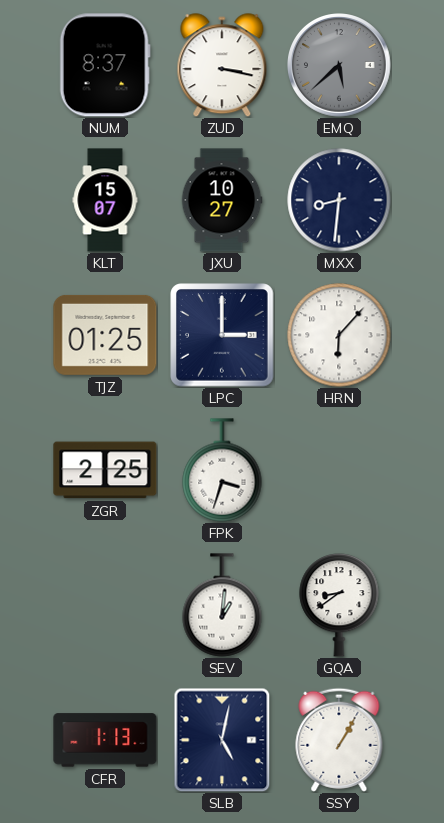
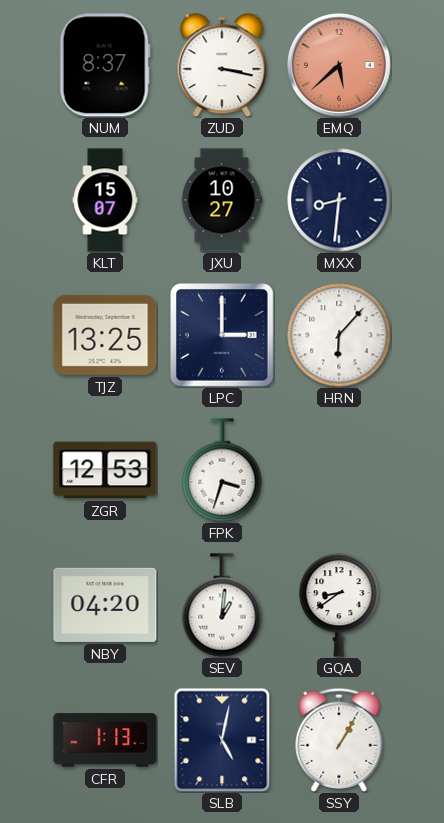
EMQ dial: grey -> salmon (340, 66)
TJZ: 01:25 -> 13:25 (105, 335)
ZGR: 2:25 -> 12:53 (105, 470)
NBY: none -> 04:20 (105, 605)
